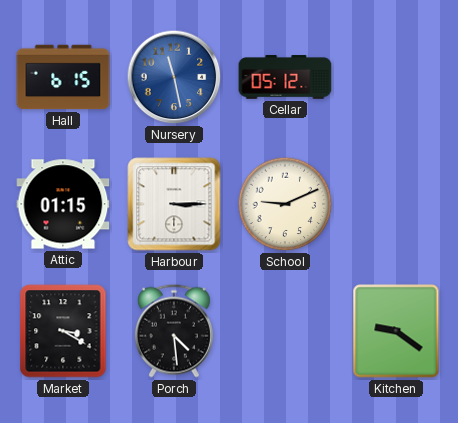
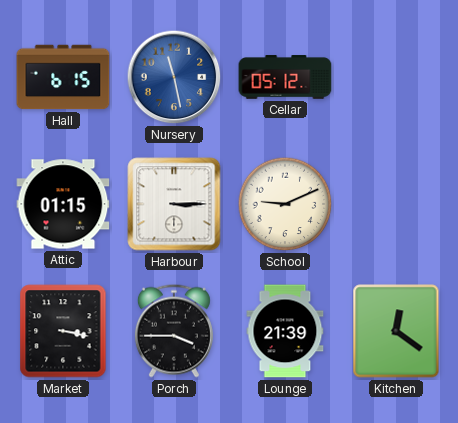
Market: 3:20 -> 3:17 (63, 331)
Porch: 4:29 -> 3:45 (174, 331)
Lounge: none -> 21:39 (285, 331)
Kitchen: 9:21 -> 12:21 (396, 331)
